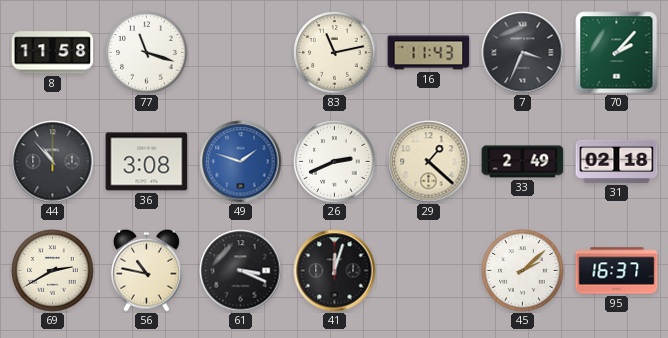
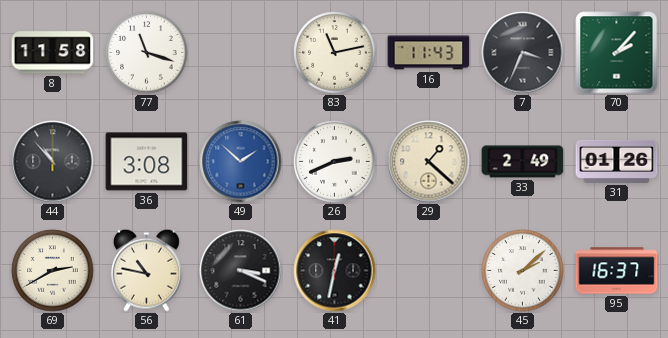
49: 1:48 -> 1:52 (241, 162)
31: 02:18 -> 01:26 (617, 161)
41: 12:03 -> 12:32 (335, 271)
